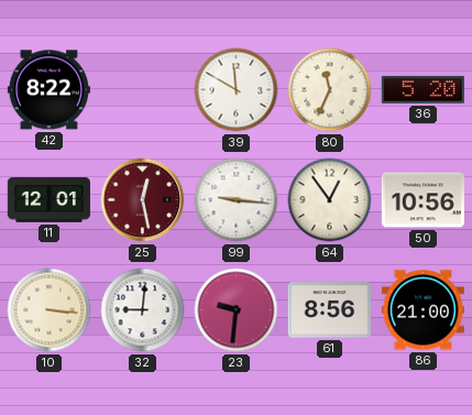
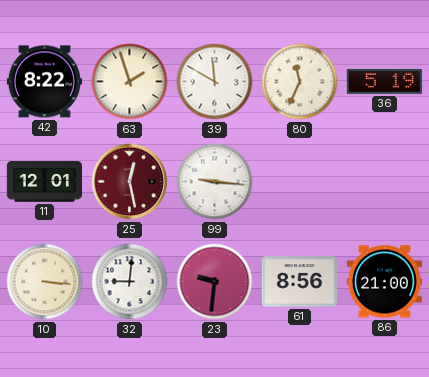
63: none -> 1:57 (130, 82)
36: 5:20 -> 5:19 (384, 81)
64: 12:54 -> none (330, 200)
50: 10:56 -> none (422, 200)
